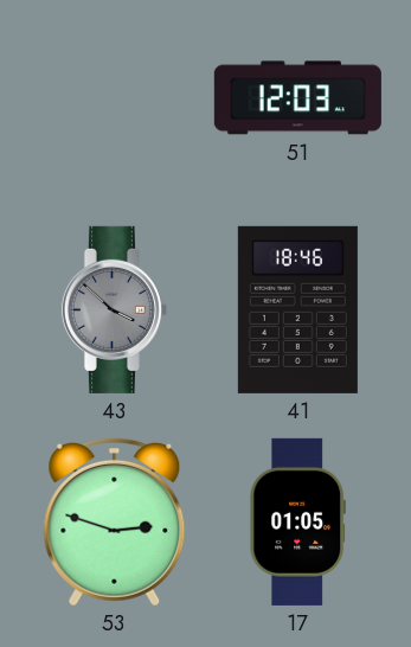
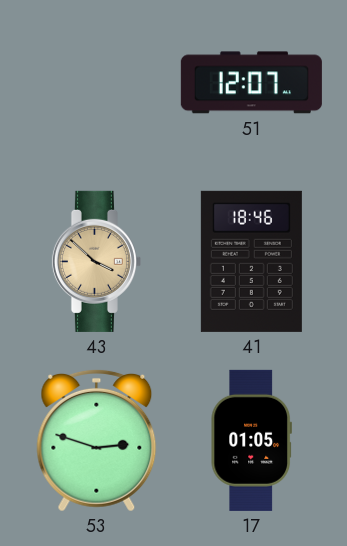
51: 12:03 -> 12:07 (251, 83)
43 dial: grey -> champagne (96, 261)
